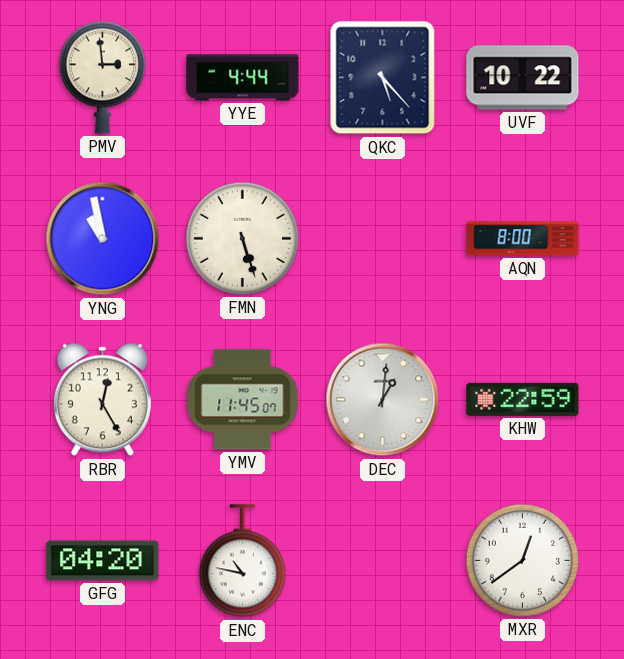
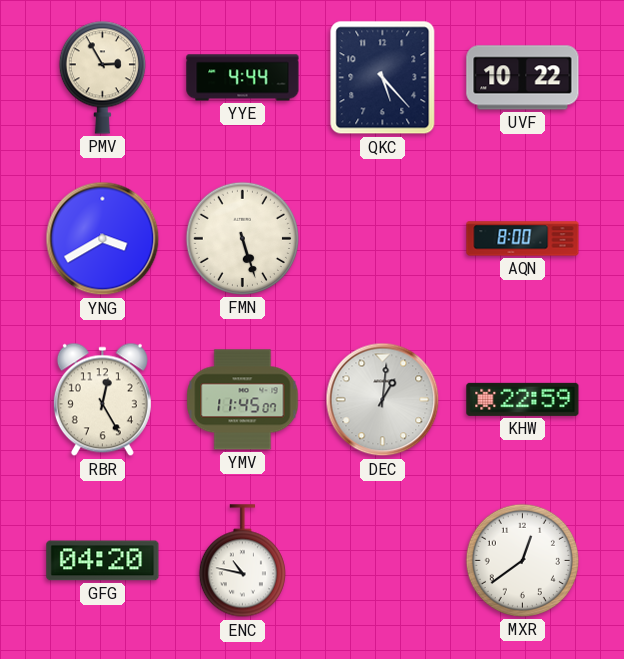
PMV: 2:59 -> 2:55 (102, 77)
YNG: 10:58 -> 3:40 (103, 239)
